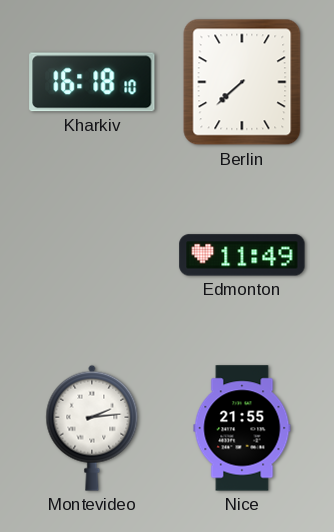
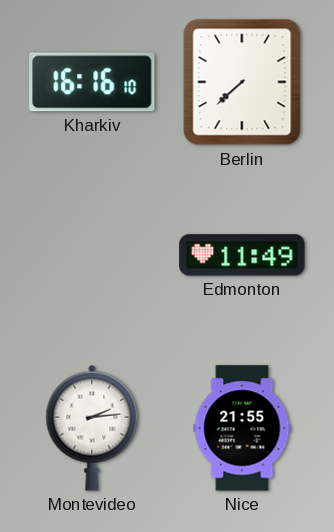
Kharkiv: 16:18 -> 16:16 (92, 82)
